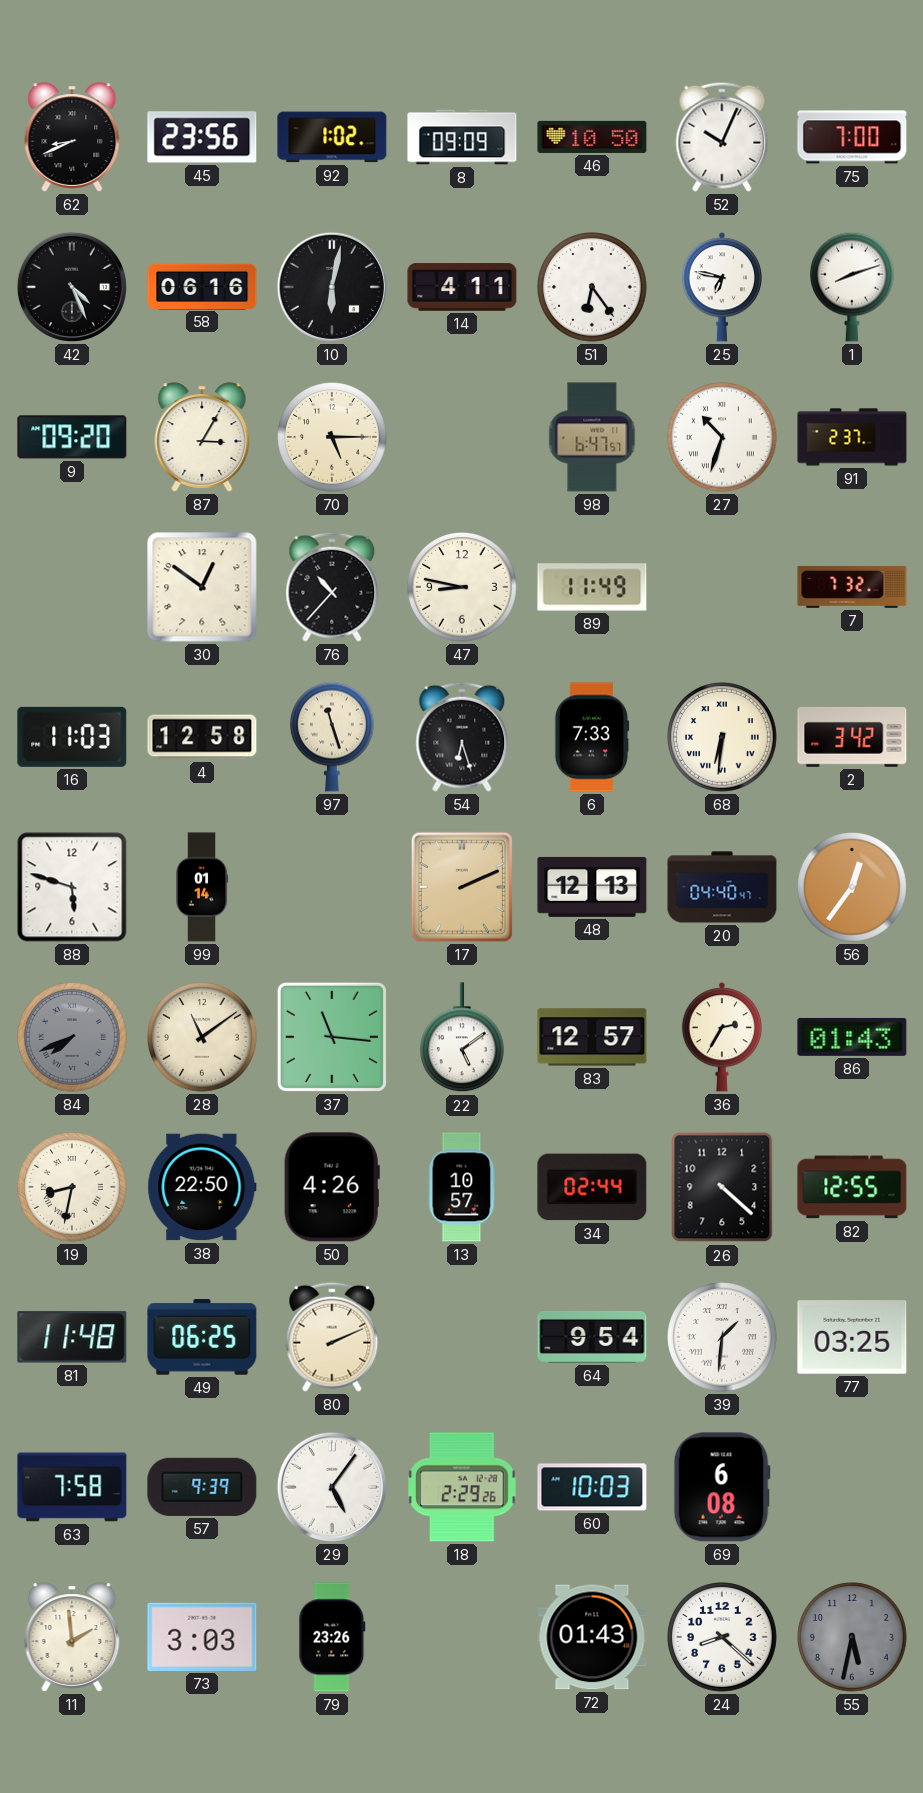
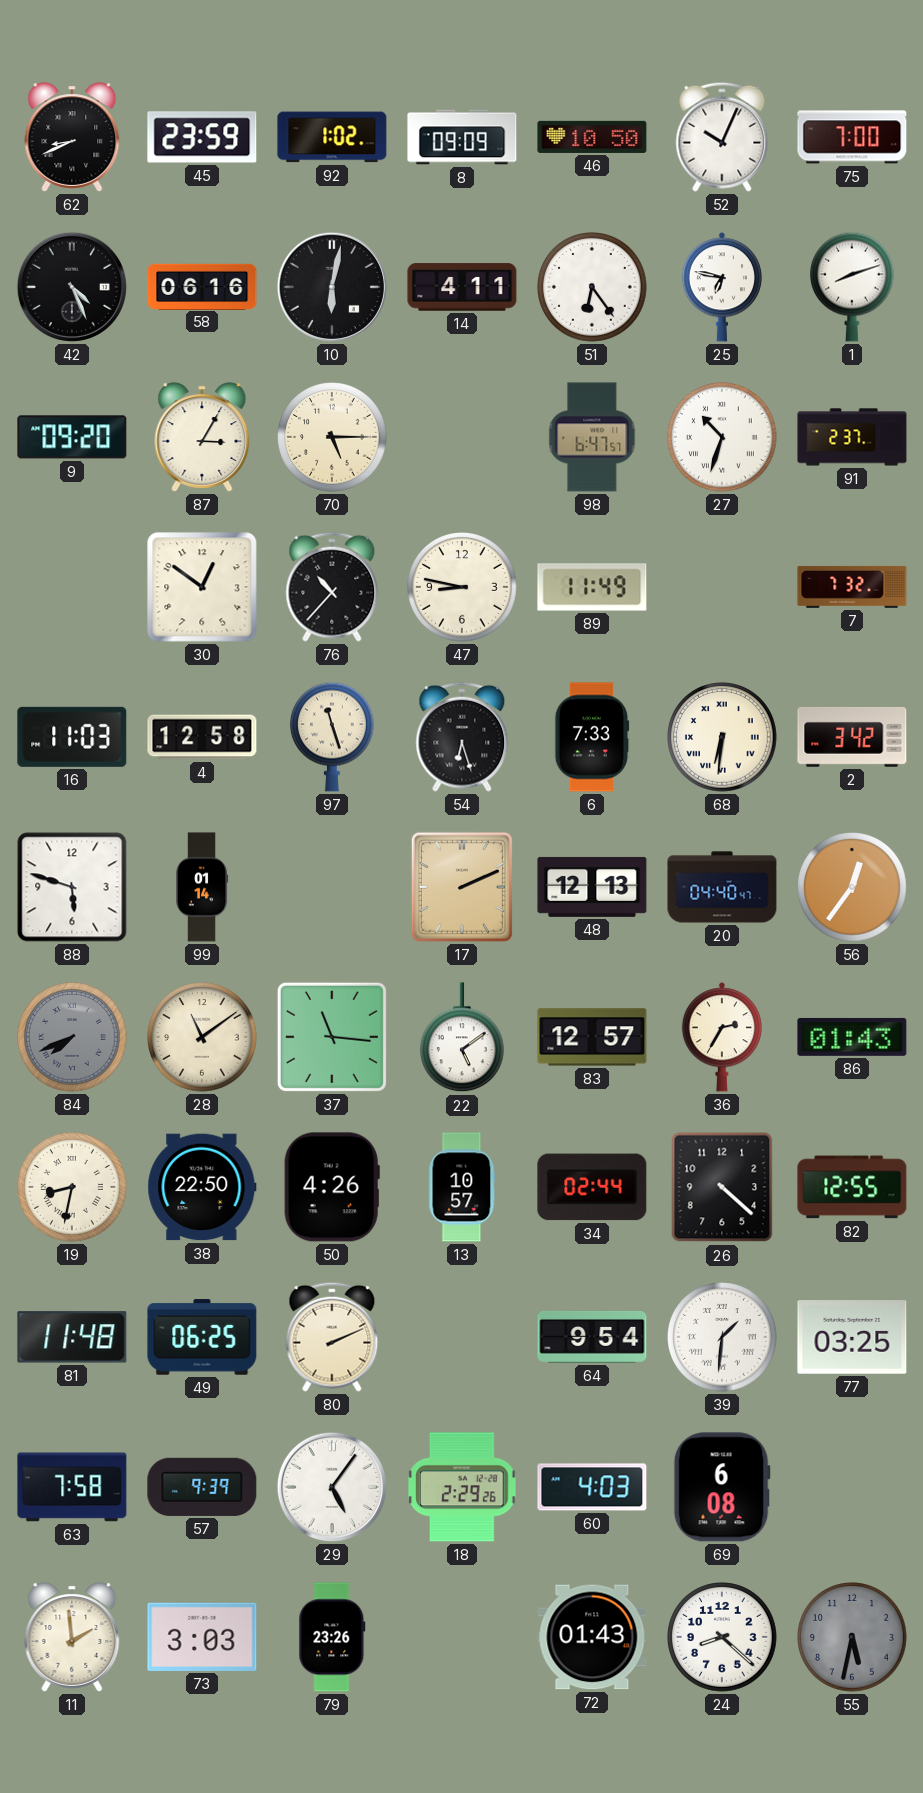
45: 23:56 -> 23:59 (202, 137)
60: 10:03 -> 4:03 (592, 1487)
